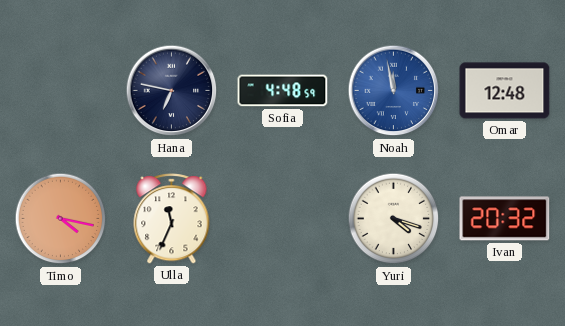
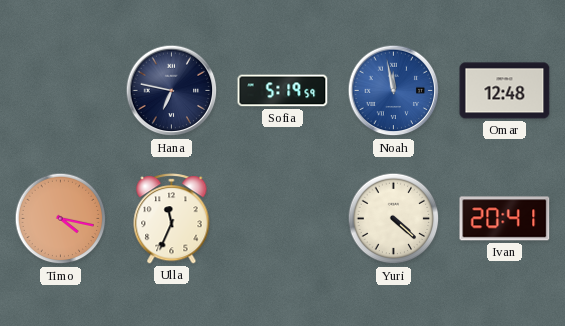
Sofia: 4:48 -> 5:19 (283, 91)
Yuri: 4:18 -> 4:22 (394, 219)
Ivan: 20:32 -> 20:41 (505, 219)
